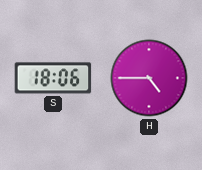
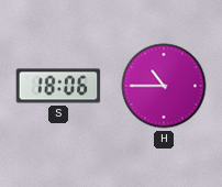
H: 4:45 -> 10:45 (164, 86)
